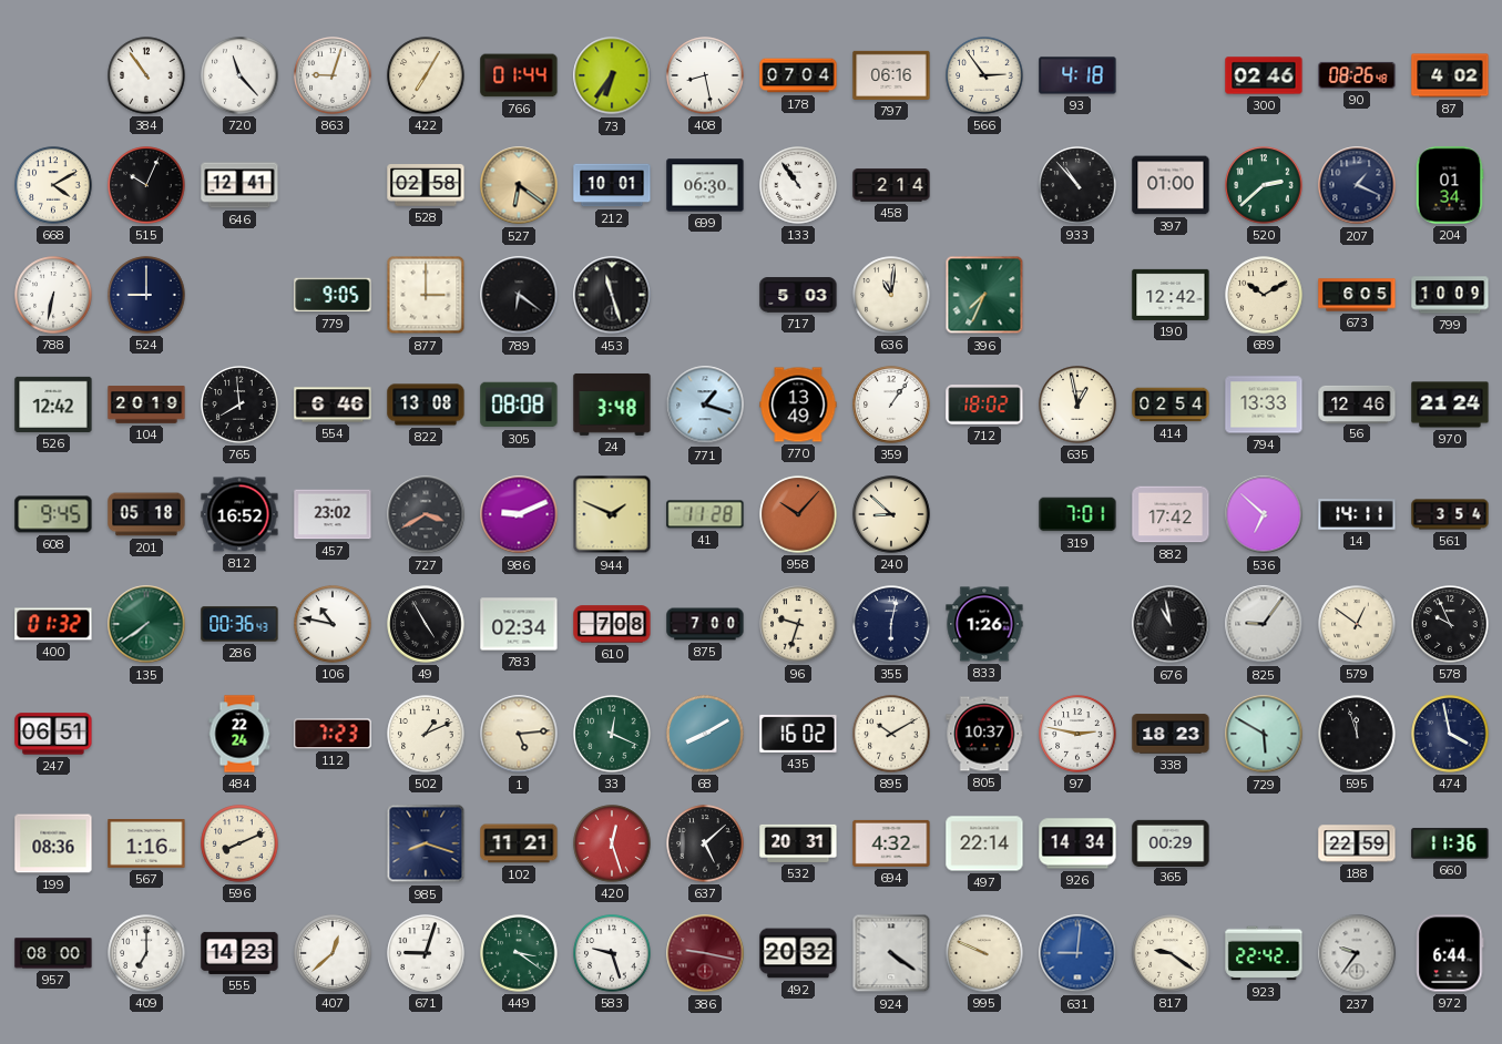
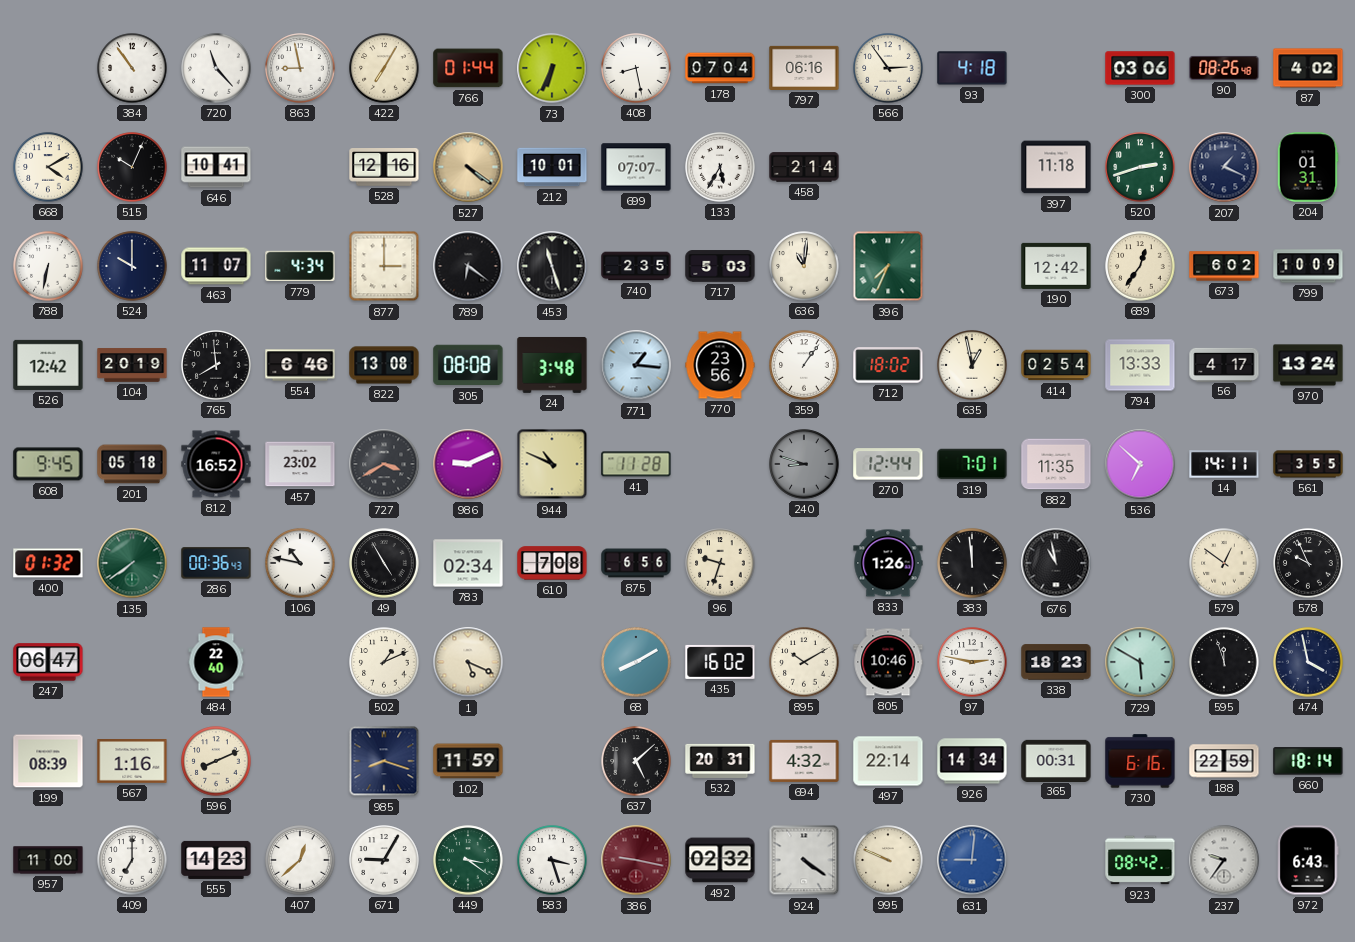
863: 9:03 -> 8:58 (300, 68)
73: 6:36 -> 6:34 (552, 68)
300: 02:46 -> 03:06 (1140, 68)
646: 12:41 -> 10:41 (216, 167)
528: 02:58 -> 12:16 (384, 167)
527: 6:21 -> 4:21 (468, 167)
699: 06:30 -> 07:07 (636, 167)
133: 10:54 -> 5:35 (720, 167)
933: 10:53 -> none (1077, 185)
397: 01:00 -> 11:18 (1056, 167)
520: 2:38 -> 2:42 (1140, 167)
204: 01:34 -> 01:31 (1308, 167)
524: 9:00 -> 10:00 (132, 266)
463: none -> 11:07 (216, 266)
779: 9:05 -> 4:34 (300, 266)
740: none -> 2:35 (636, 266)
689: 10:10 -> 12:36 (1140, 266)
673: 6:05 -> 6:02 (1224, 266)
771: 1:18 -> 1:16 (636, 365)
770: 13:49 -> 23:56 (720, 365)
56: 12:46 -> 4:17 (1224, 364)
970: 21:24 -> 13:24 (1308, 365)
944: 1:49 -> 10:49 (552, 464)
958: 10:07 -> none (798, 514)
240: 8:52 -> 8:48 (804, 464)
240 dial: cream -> grey (804, 464)
270: none -> 12:44 (888, 464)
882: 17:42 -> 11:35 (1056, 464)
561: 3:54 -> 3:55 (1308, 464)
875: 7:00 -> 6:56 (636, 563)
355: 6:02 -> none (891, 624)
383: none -> 11:59 (972, 563)
825: 9:06 -> none (1264, 624)
247: 06:51 -> 06:47 (48, 662)
484: 22:24 -> 22:40 (216, 662)
112: 7:23 -> none (333, 734)
1: 5:14 -> 5:19 (468, 662)
33: 12:19 -> none (612, 734)
805: 10:37 -> 10:46 (888, 662)
199: 08:36 -> 08:39 (48, 761)
102: 11:21 -> 11:59 (468, 761)
420: 12:27 -> none (612, 843)
365: 00:29 -> 00:31 (1056, 760)
730: none -> 6:16 (1140, 761)
660: 11:36 -> 18:14 (1308, 761)
957: 08:00 -> 11:00 (48, 860)
671: 9:03 -> 9:05 (384, 860)
583: 9:27 -> 3:27 (552, 860)
492: 20:32 -> 02:32 (720, 860)
817: 9:21 -> none (1171, 953)
923: 22:42 -> 08:42 (1140, 860)
972: 6:44 -> 6:43 (1308, 860)
